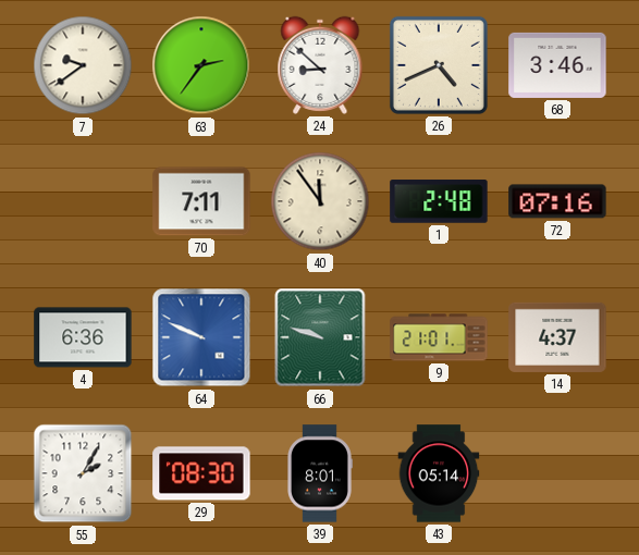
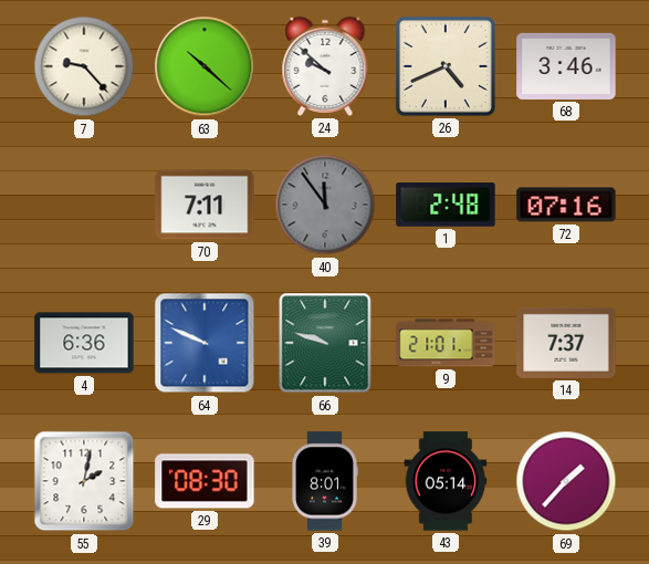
7: 9:39 -> 9:23 (84, 66)
63: 2:36 -> 10:22 (205, 66)
24: 8:52 -> 9:52 (325, 66)
40 dial: cream -> grey (325, 205)
14: 4:37 -> 7:37 (566, 343)
55: 2:05 -> 2:02 (84, 481)
69: none -> 1:37 (566, 481)
